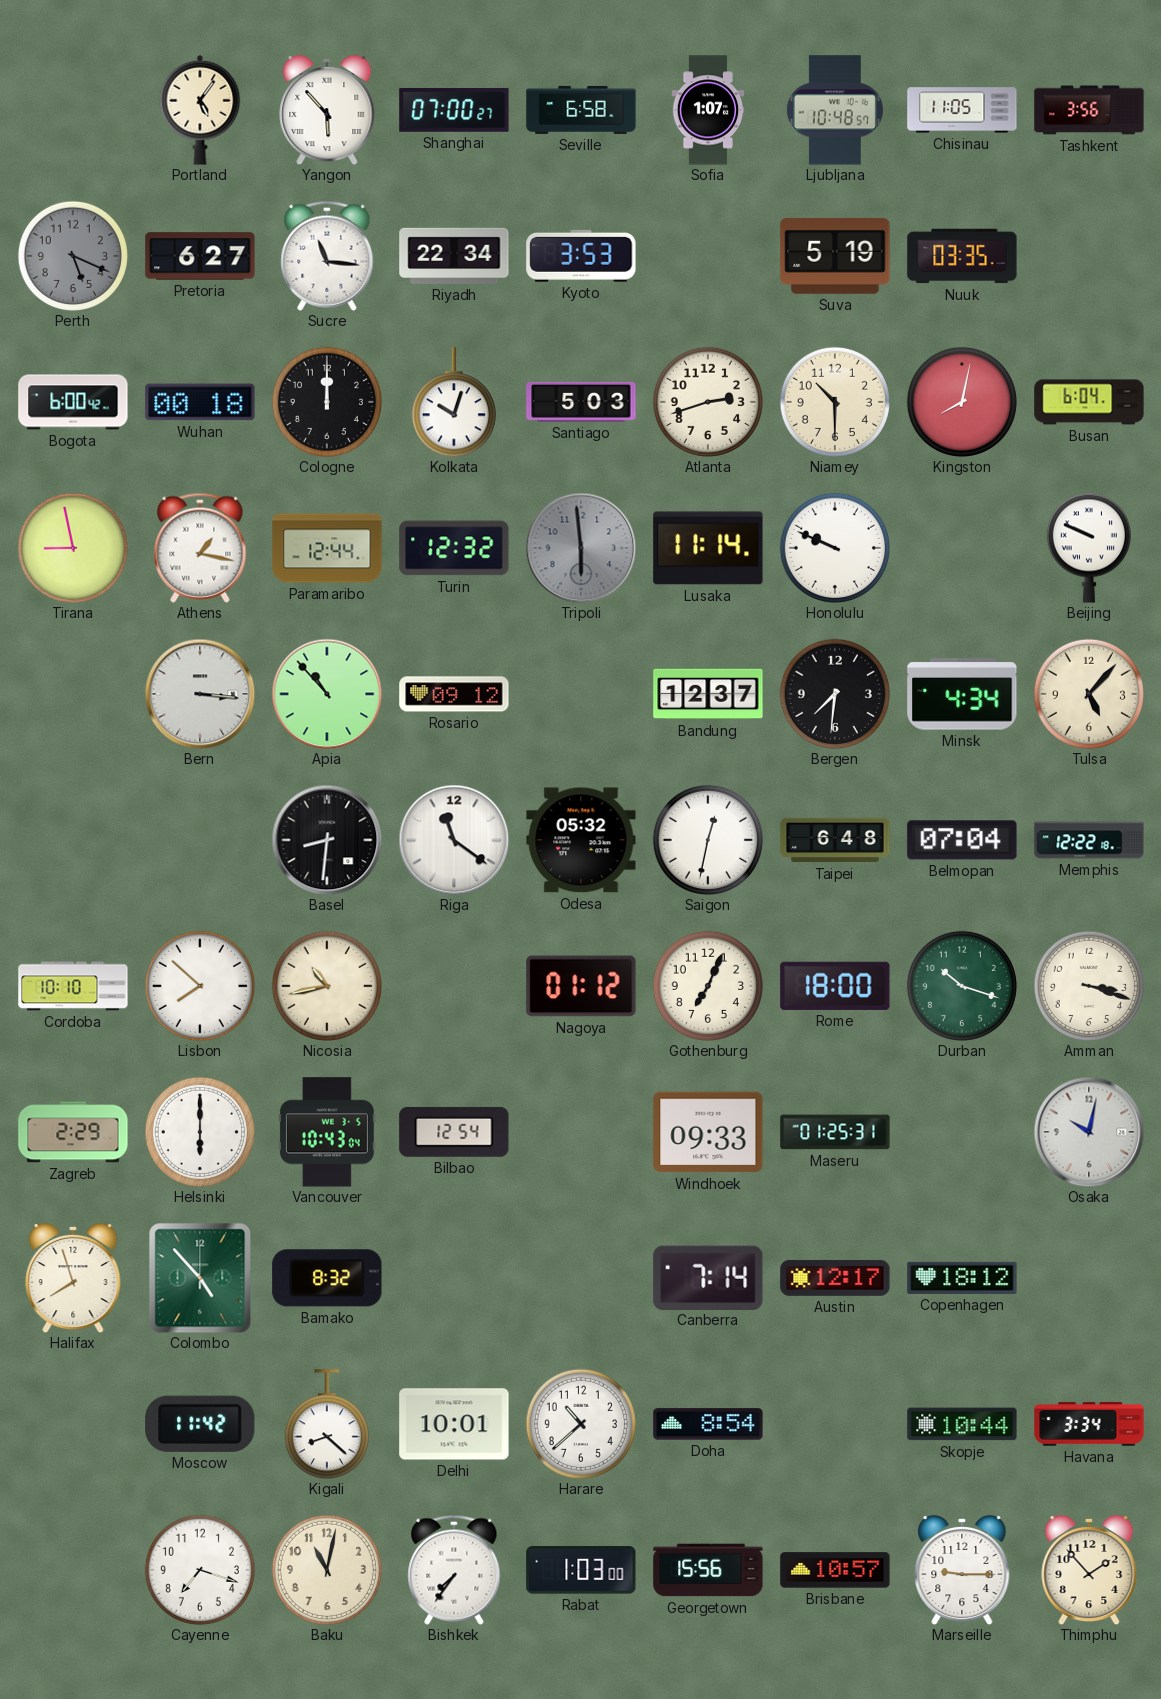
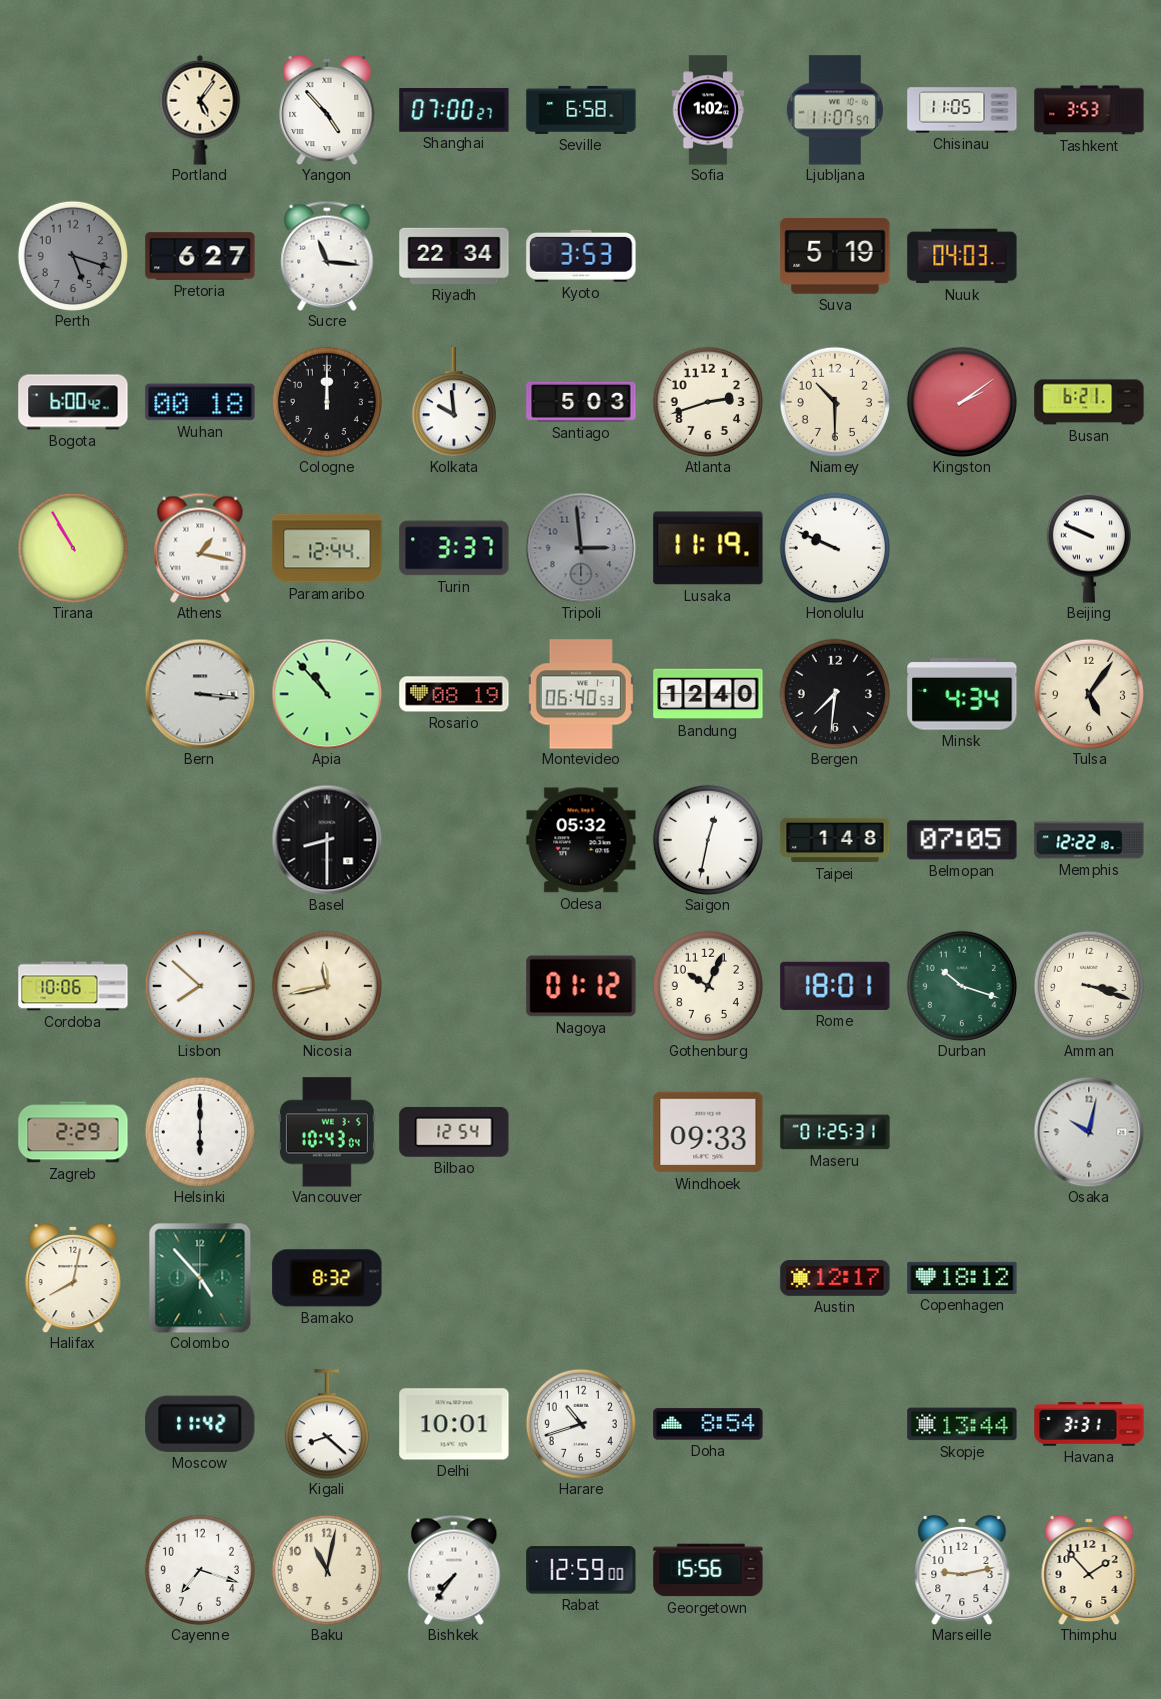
Yangon: 5:53 -> 4:53 (327, 110)
Sofia: 1:07 -> 1:02 (708, 110)
Ljubljana: 10:48 -> 11:07 (835, 110)
Tashkent: 3:56 -> 3:53 (1089, 110)
Perth: 5:19 -> 5:18 (73, 256)
Nuuk: 03:35 -> 04:03 (962, 256)
Kolkata: 10:03 -> 9:59 (454, 402)
Kingston: 8:02 -> 2:09 (962, 402)
Busan: 6:04 -> 6:21 (1089, 402)
Tirana: 8:58 -> 10:55 (73, 548)
Turin: 12:32 -> 3:37 (454, 548)
Tripoli: 5:59 -> 2:59 (581, 548)
Lusaka: 11:14 -> 11:19 (708, 548)
Rosario: 09:12 -> 08:19 (454, 694)
Montevideo: none -> 06:40 (581, 694)
Bandung: 12:37 -> 12:40 (708, 694)
Tulsa: 5:07 -> 5:06 (1089, 694)
Basel: 8:31 -> 8:30 (327, 840)
Riga: 11:21 -> none (454, 840)
Taipei: 6:48 -> 1:48 (835, 840)
Belmopan: 07:04 -> 07:05 (962, 840)
Cordoba: 10:10 -> 10:06 (73, 986)
Nicosia: 10:43 -> 11:43 (327, 986)
Gothenburg: 7:04 -> 10:04 (708, 986)
Rome: 18:00 -> 18:01 (835, 986)
Halifax: 7:57 -> 8:02 (73, 1278)
Canberra: 7:14 -> none (708, 1277)
Harare: 10:38 -> 10:42 (581, 1424)
Skopje: 10:44 -> 13:44 (962, 1424)
Havana: 3:34 -> 3:31 (1089, 1424)
Rabat: 1:03 -> 12:59 (581, 1570)
Brisbane: 10:57 -> none (835, 1570)
Marseille: 9:15 -> 9:13 (962, 1570)
